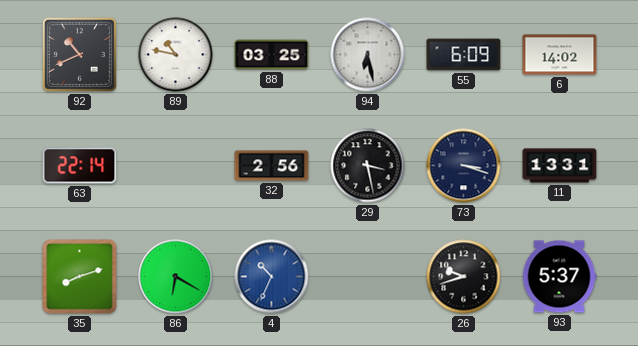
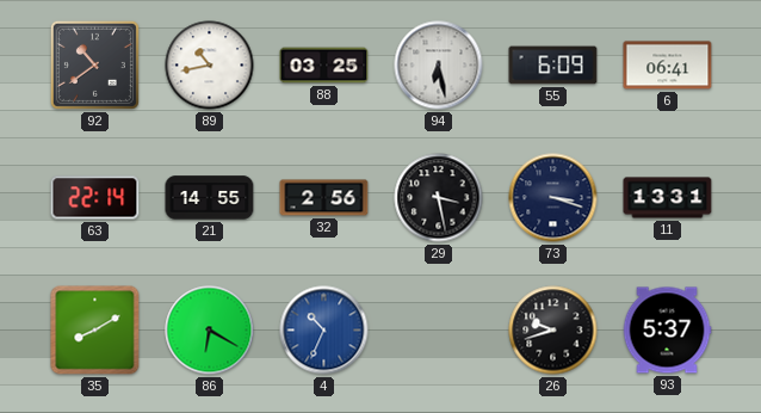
92: 10:41 -> 10:39 (94, 64)
89: 10:47 -> 10:43 (210, 66)
6: 14:02 -> 06:41 (668, 66)
21: none -> 14:55 (210, 198)
35: 8:12 -> 8:10 (95, 331)
